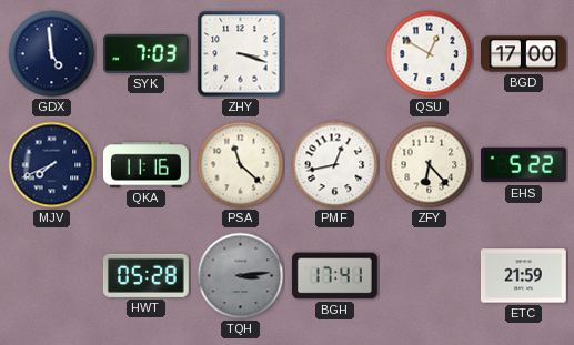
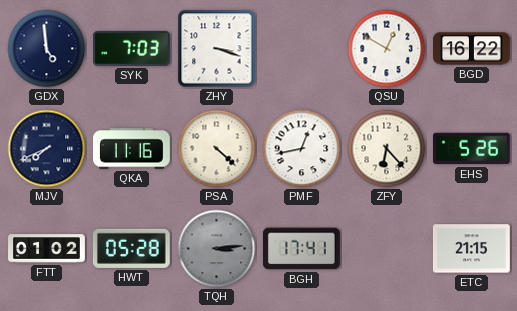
BGD: 17:00 -> 16:22 (472, 49)
PSA: 11:22 -> 4:22 (217, 149)
EHS: 5:22 -> 5:26 (471, 149)
FTT: none -> 01:02 (47, 249)
ETC: 21:59 -> 21:15 (471, 249)
